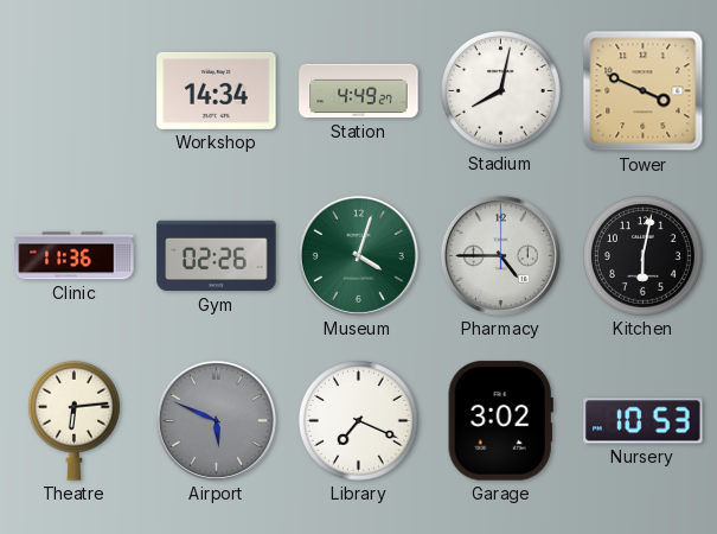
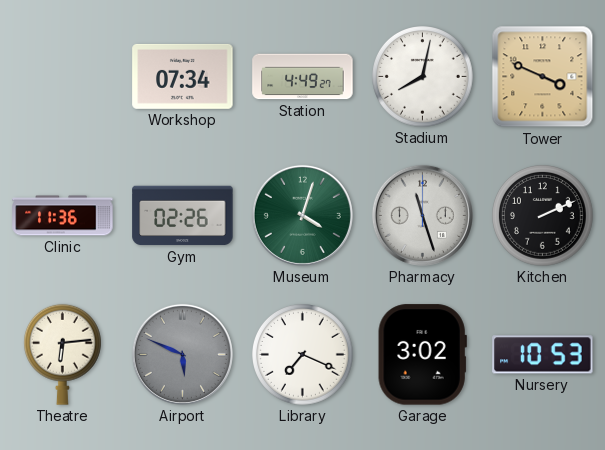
Workshop: 14:34 -> 07:34 (183, 76)
Pharmacy: 4:45 -> 11:27 (422, 215)
Kitchen: 6:02 -> 2:11 (543, 216)
